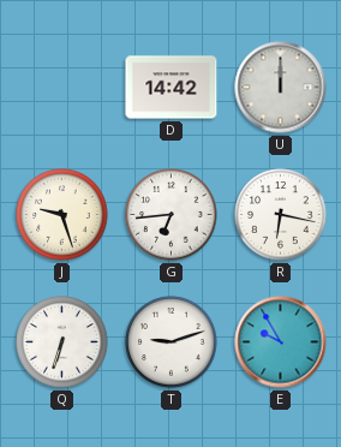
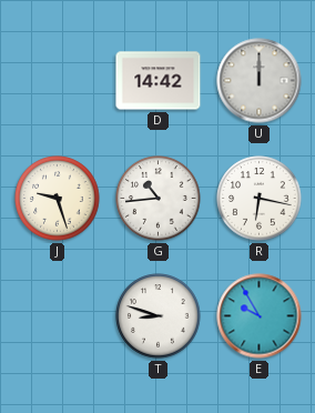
G: 6:44 -> 10:44 (159, 199)
Q: 6:33 -> none (62, 342)
T: 9:12 -> 8:48 (159, 316)
